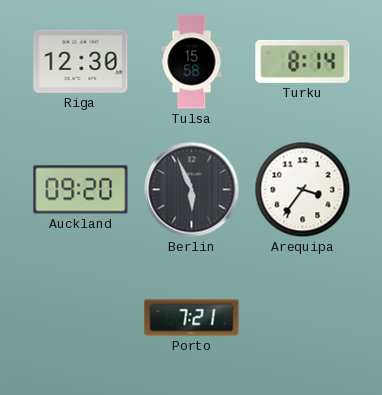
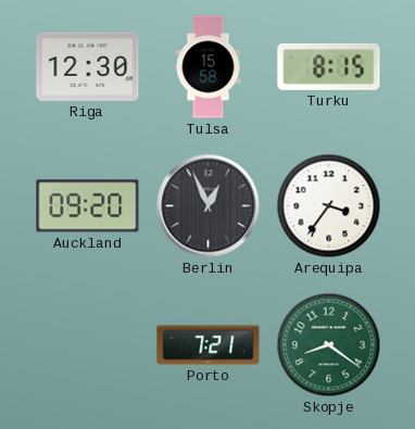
Turku: 8:14 -> 8:15 (329, 66)
Berlin: 5:56 -> 12:56 (209, 206)
Skopje: none -> 8:21 (329, 345)
